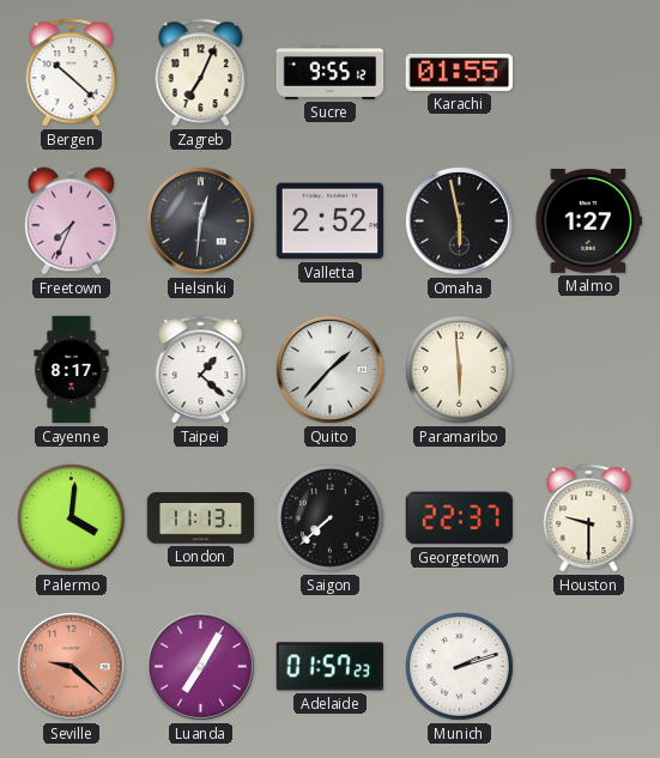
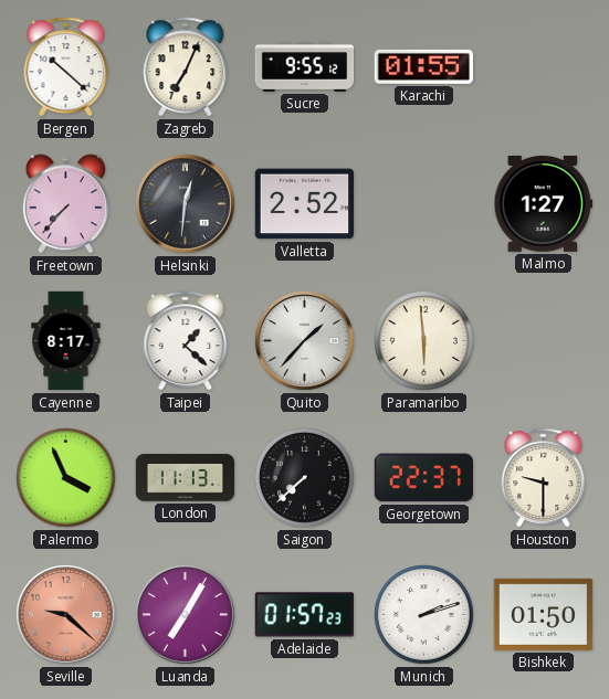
Freetown: 7:34 -> 7:37 (65, 204)
Omaha: 5:58 -> none (460, 222)
Palermo: 4:01 -> 3:56 (66, 478)
Bishkek: none -> 01:50 (544, 614)
